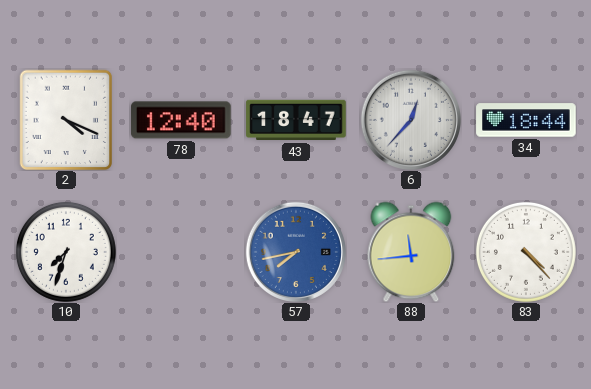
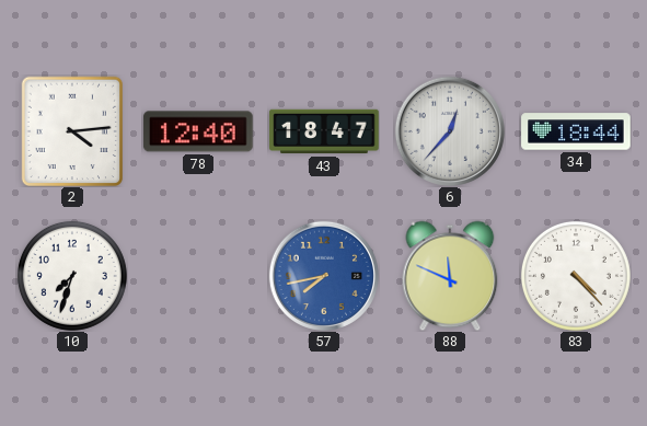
2: 4:19 -> 4:14 (71, 131)
88: 11:44 -> 11:49 (450, 276)
